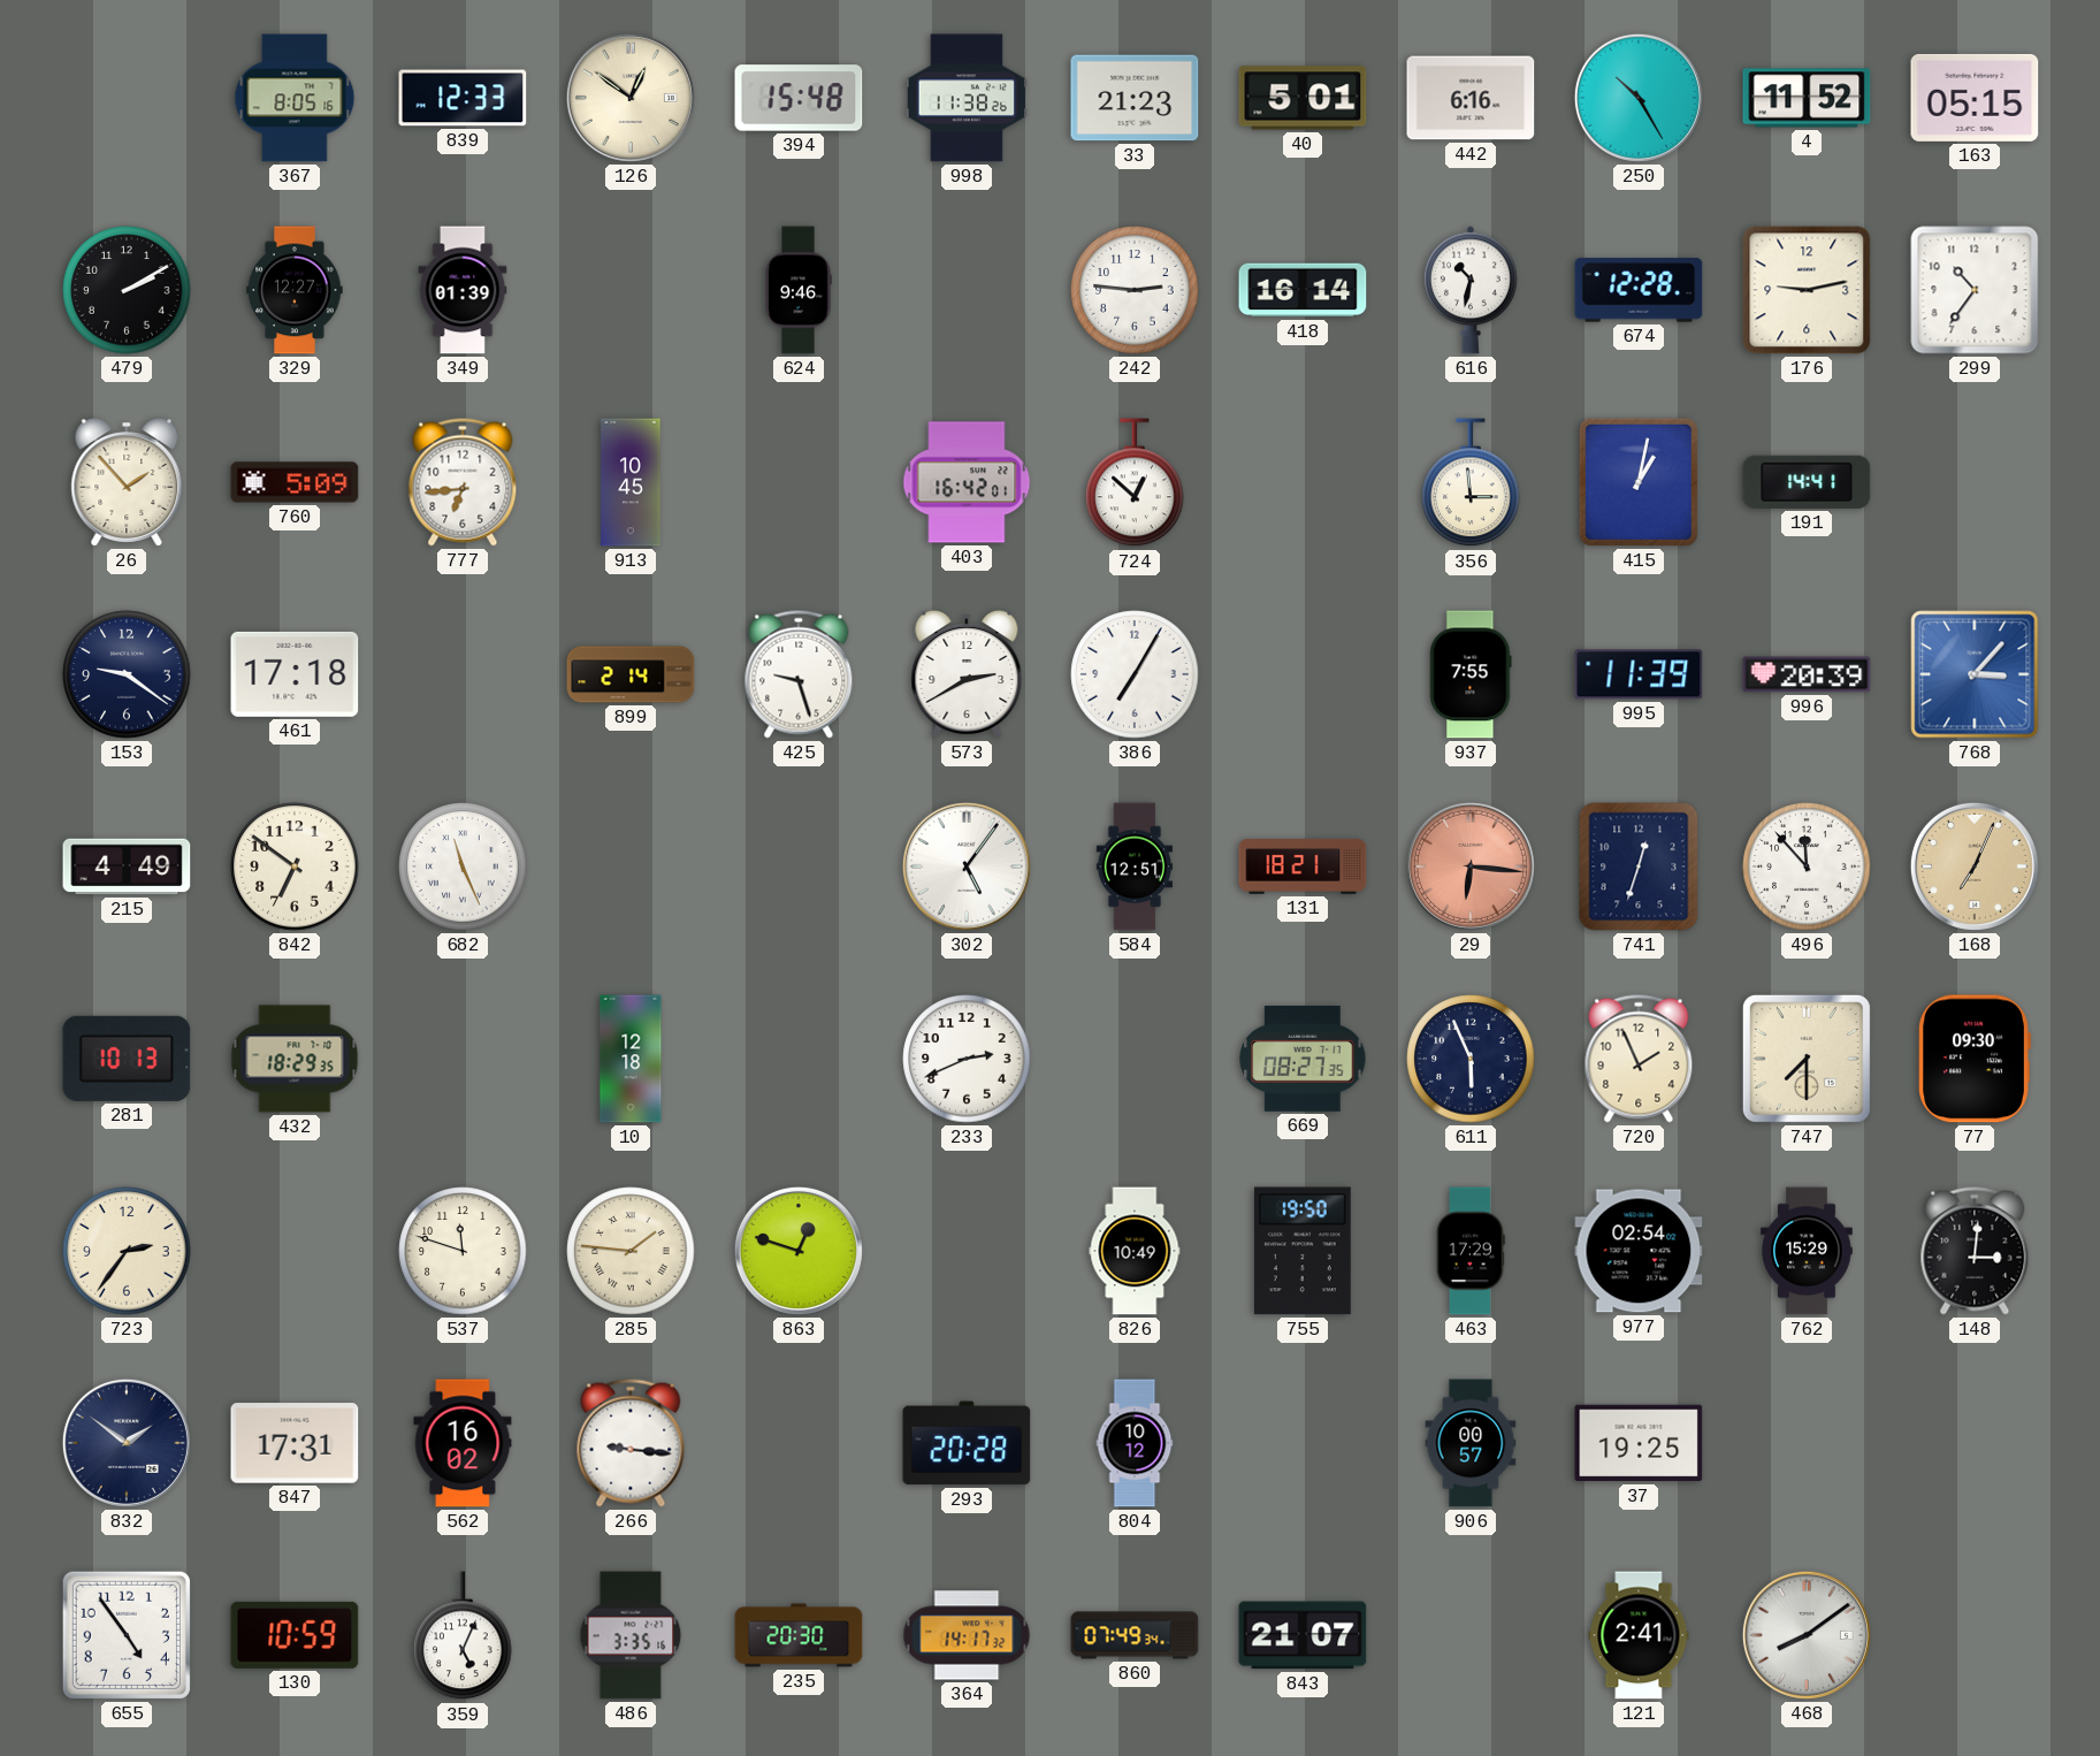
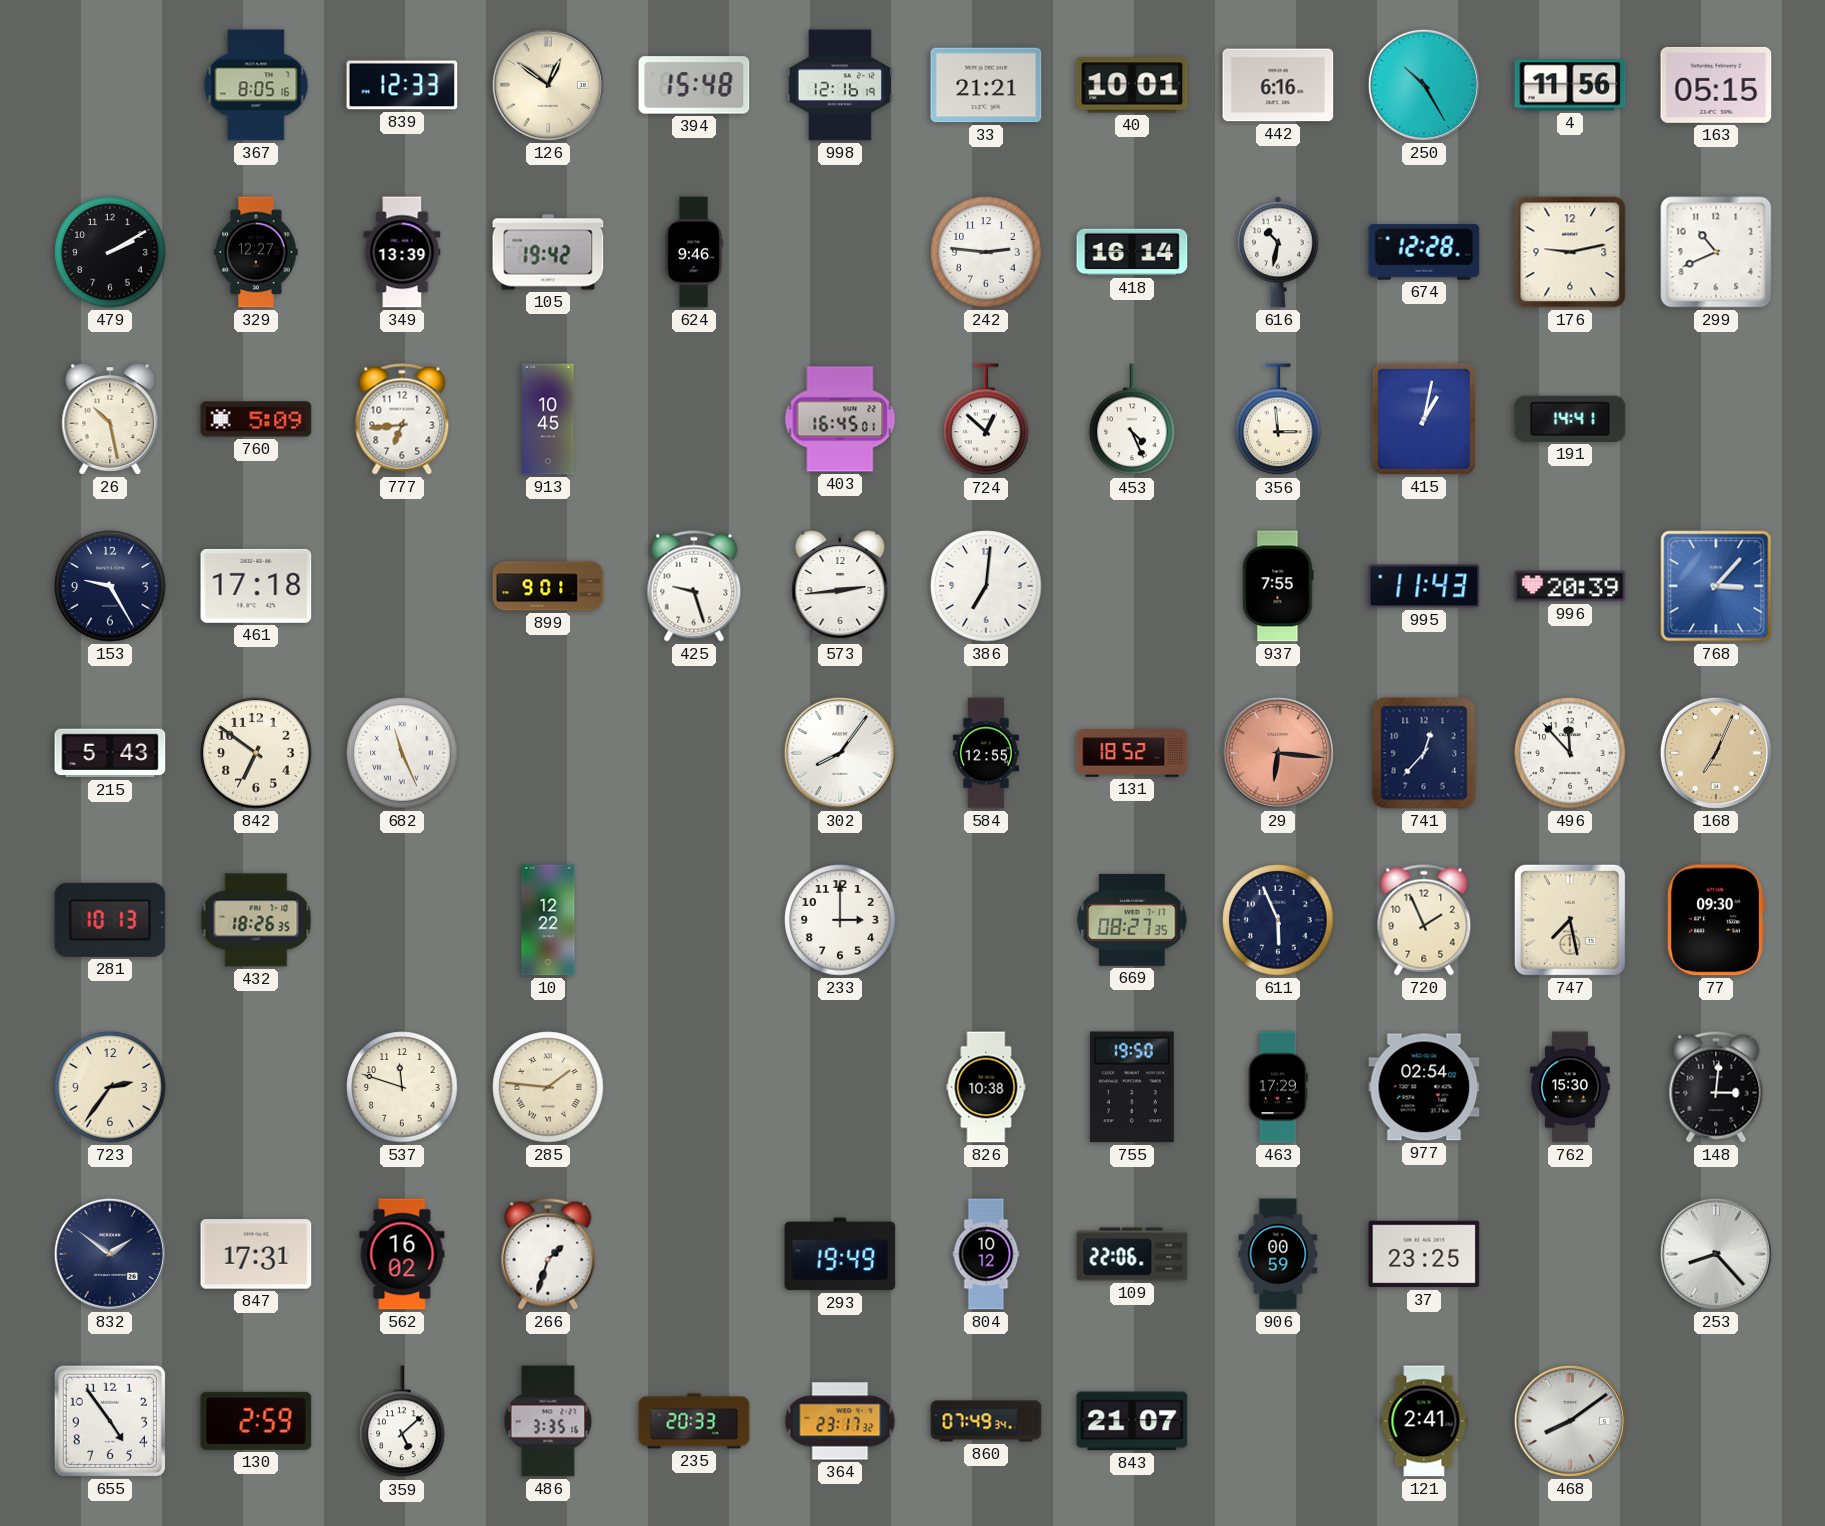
998: 11:38 -> 12:16 (840, 85)
33: 21:23 -> 21:21 (986, 85)
40: 5:01 -> 10:01 (1132, 85)
4: 11:52 -> 11:56 (1570, 85)
349: 01:39 -> 13:39 (402, 252)
105: none -> 19:42 (548, 252)
299: 10:36 -> 10:41 (1716, 252)
26: 1:53 -> 10:28 (110, 420)
403: 16:42 -> 16:45 (840, 419)
453: none -> 4:26 (1132, 420)
153: 9:21 -> 9:25 (110, 586)
899: 2:14 -> 9:01 (548, 586)
573: 2:40 -> 2:44 (840, 587)
386: 7:05 -> 7:01 (986, 586)
995: 11:39 -> 11:43 (1424, 586)
215: 4:49 -> 5:43 (110, 753)
302: 5:06 -> 8:06 (840, 753)
584: 12:51 -> 12:55 (986, 753)
131: 18:21 -> 18:52 (1132, 754)
741: 12:33 -> 12:37 (1424, 753)
432: 18:29 -> 18:26 (256, 920)
10: 12:18 -> 12:22 (548, 920)
233: 2:41 -> 3:00 (840, 920)
747: 7:30 -> 7:28 (1570, 920)
863: 12:48 -> none (799, 1251)
826: 10:49 -> 10:38 (986, 1087)
762: 15:29 -> 15:30 (1570, 1087)
266: 9:16 -> 1:33 (548, 1254)
293: 20:28 -> 19:49 (840, 1254)
109: none -> 22:06 (1132, 1254)
906: 00:57 -> 00:59 (1278, 1254)
37: 19:25 -> 23:25 (1424, 1254)
253: none -> 8:23 (1716, 1254)
130: 10:59 -> 2:59 (256, 1421)
359: 5:04 -> 5:08 (402, 1422)
235: 20:30 -> 20:33 (694, 1421)
364: 14:17 -> 23:17 (840, 1421)
